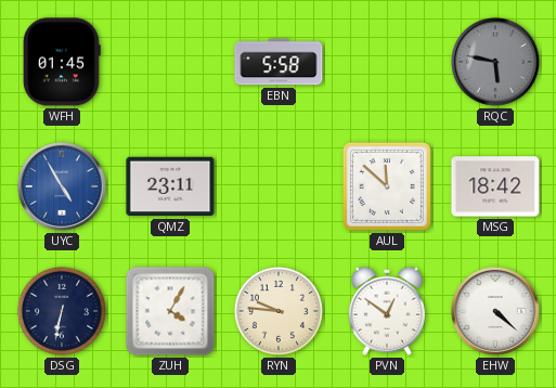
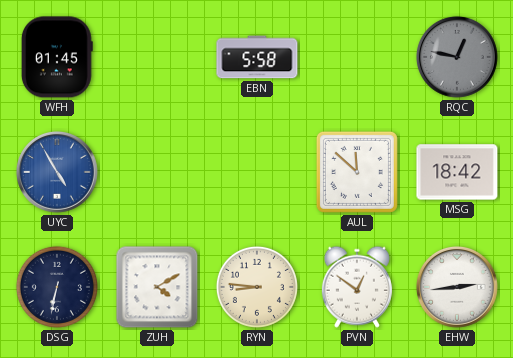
RQC: 5:47 -> 12:47 (457, 57)
QMZ: 23:11 -> none (170, 186)
ZUH: 4:05 -> 4:10 (157, 287)
RYN: 9:46 -> 8:46 (257, 287)
EHW: 4:22 -> 2:44 (457, 287)
